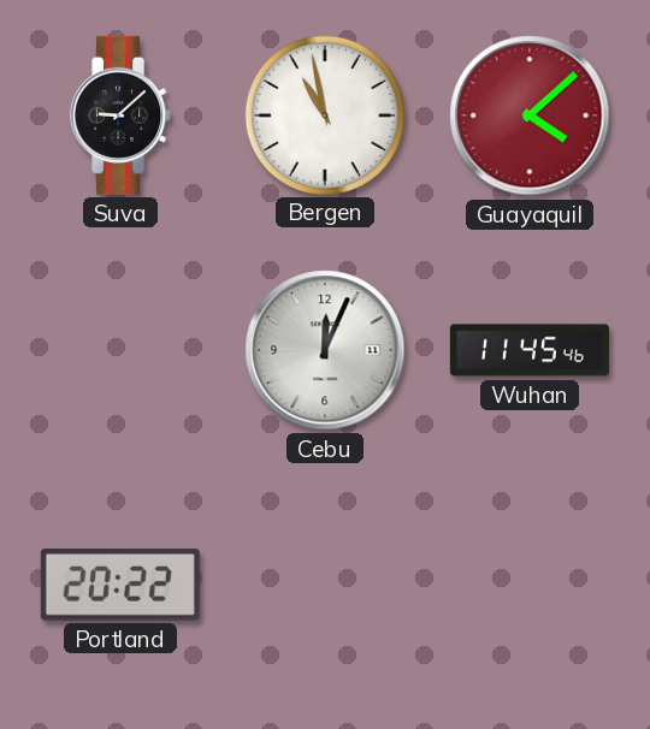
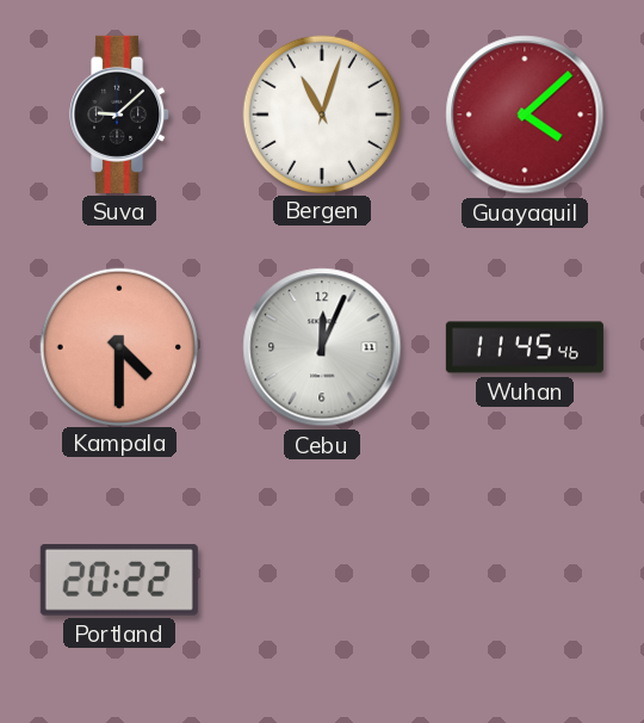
Bergen: 10:58 -> 11:03 (321, 113)
Kampala: none -> 4:30 (118, 346)
